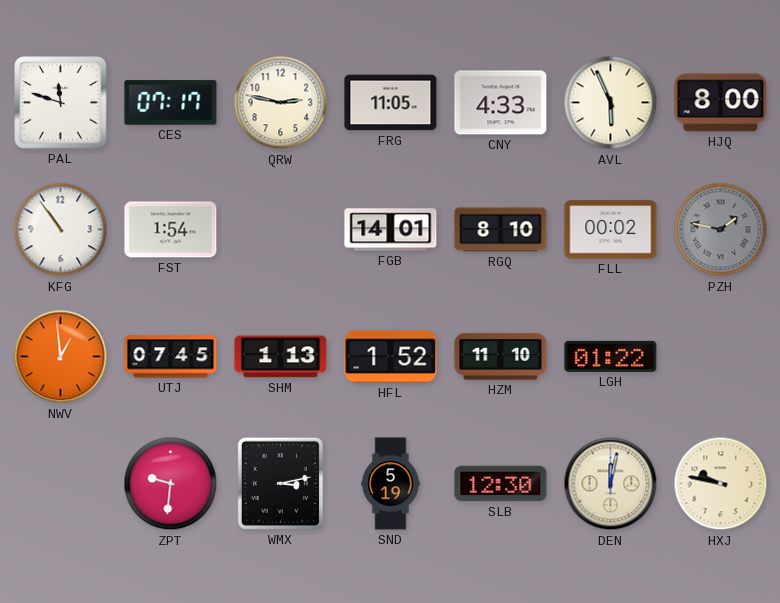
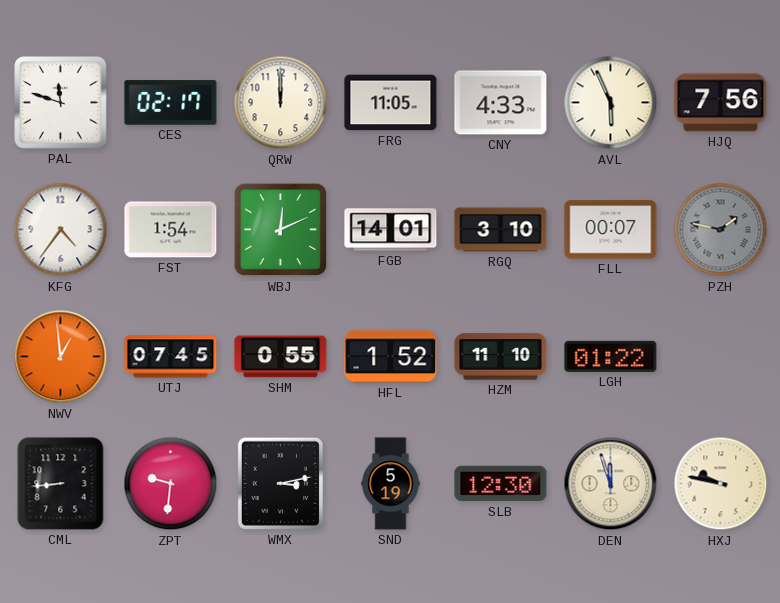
CES: 07:17 -> 02:17 (171, 103)
QRW: 2:47 -> 12:00 (281, 103)
HJQ: 8:00 -> 7:56 (721, 103)
KFG: 10:54 -> 4:36 (61, 230)
WBJ: none -> 12:11 (281, 230)
RGQ: 8:10 -> 3:10 (501, 230)
FLL: 00:02 -> 00:07 (611, 230)
SHM: 1:13 -> 0:55 (281, 357)
CML: none -> 8:44 (61, 484)
DEN: 12:02 -> 11:57 (611, 484)
